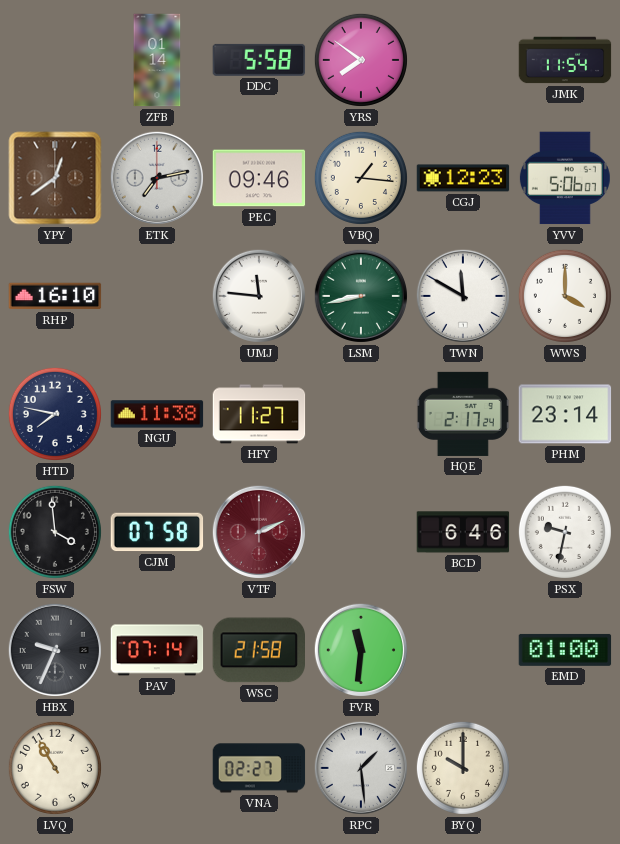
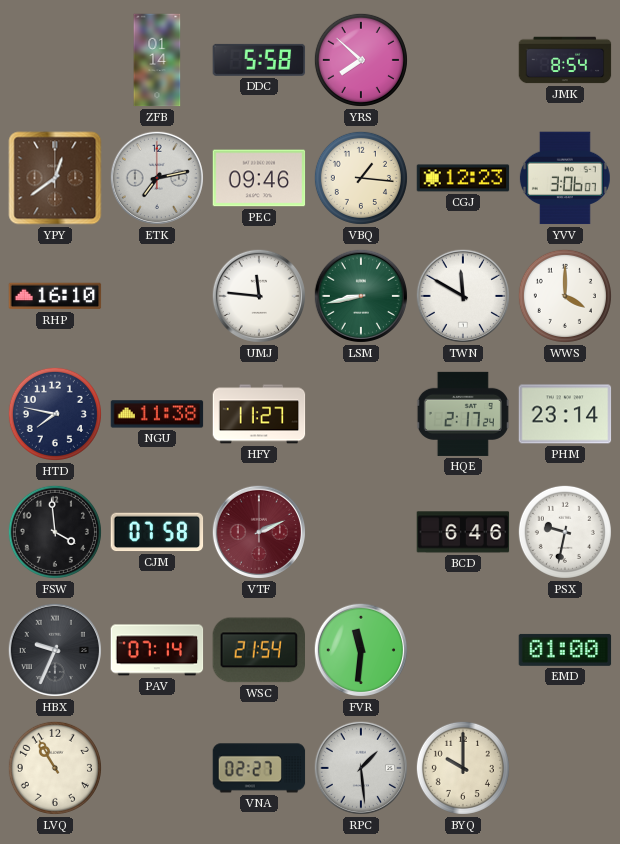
YRS: 7:51 -> 7:52 (361, 60)
JMK: 11:54 -> 8:54 (565, 60)
YVV: 5:06 -> 3:06 (565, 178)
WSC: 21:58 -> 21:54 (258, 650)
